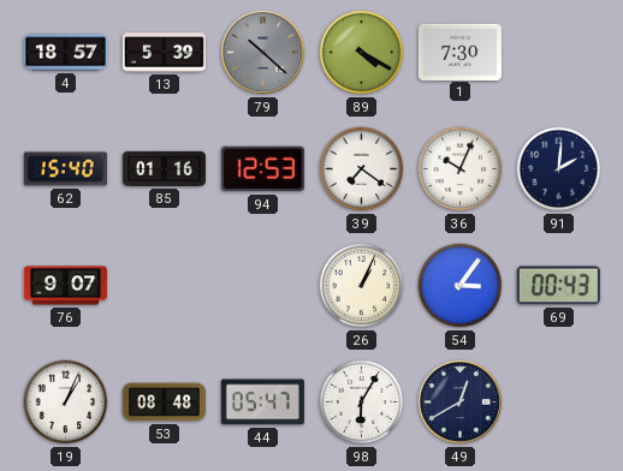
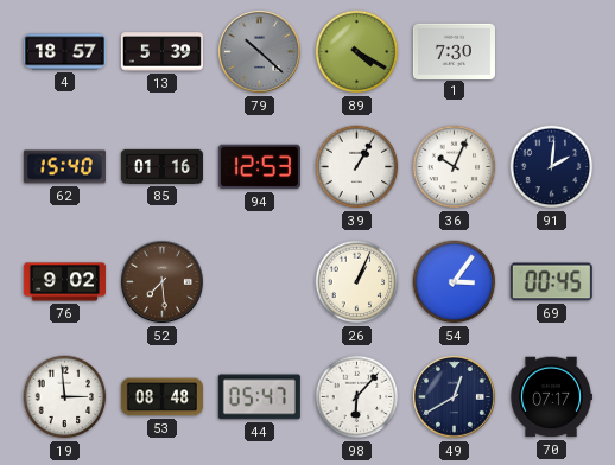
39: 7:21 -> 1:05 (357, 167)
76: 9:07 -> 9:02 (64, 282)
52: none -> 7:29 (161, 281)
69: 00:43 -> 00:45 (551, 282)
19: 1:04 -> 2:59 (65, 397)
98: 6:05 -> 6:07 (357, 397)
70: none -> 07:17 (551, 397)
